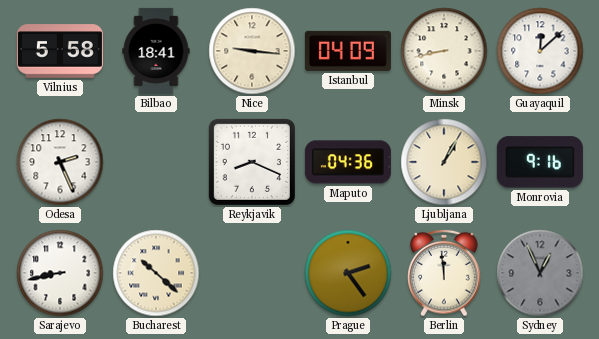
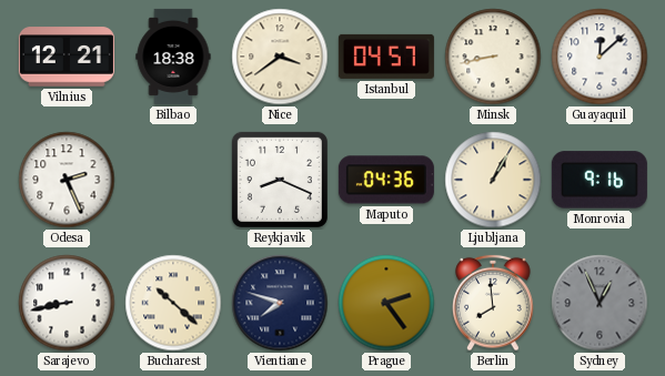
Vilnius: 5:58 -> 12:21 (67, 57)
Bilbao: 18:41 -> 18:38 (173, 57)
Nice: 9:16 -> 3:39 (280, 57)
Istanbul: 04:09 -> 04:57 (386, 57)
Vientiane: none -> 7:48 (280, 303)
Berlin: 11:59 -> 7:59 (493, 303)
